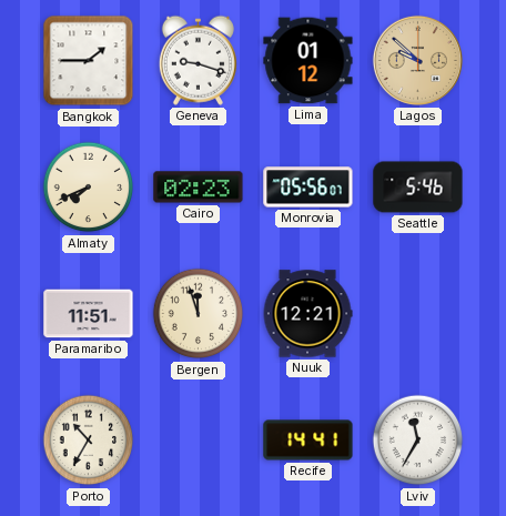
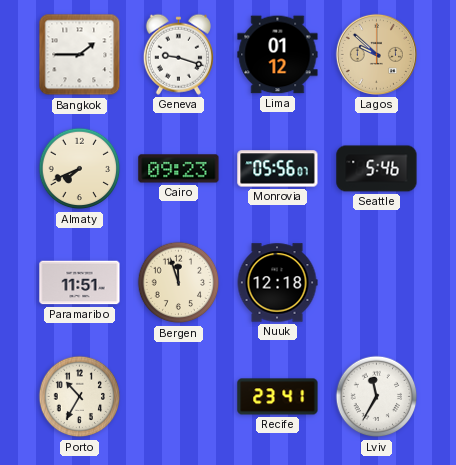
Cairo: 02:23 -> 09:23 (179, 169)
Nuuk: 12:21 -> 12:18 (277, 283)
Recife: 14:41 -> 23:41 (278, 397)
